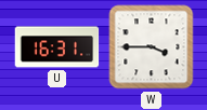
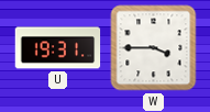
U: 16:31 -> 19:31 (58, 48)
